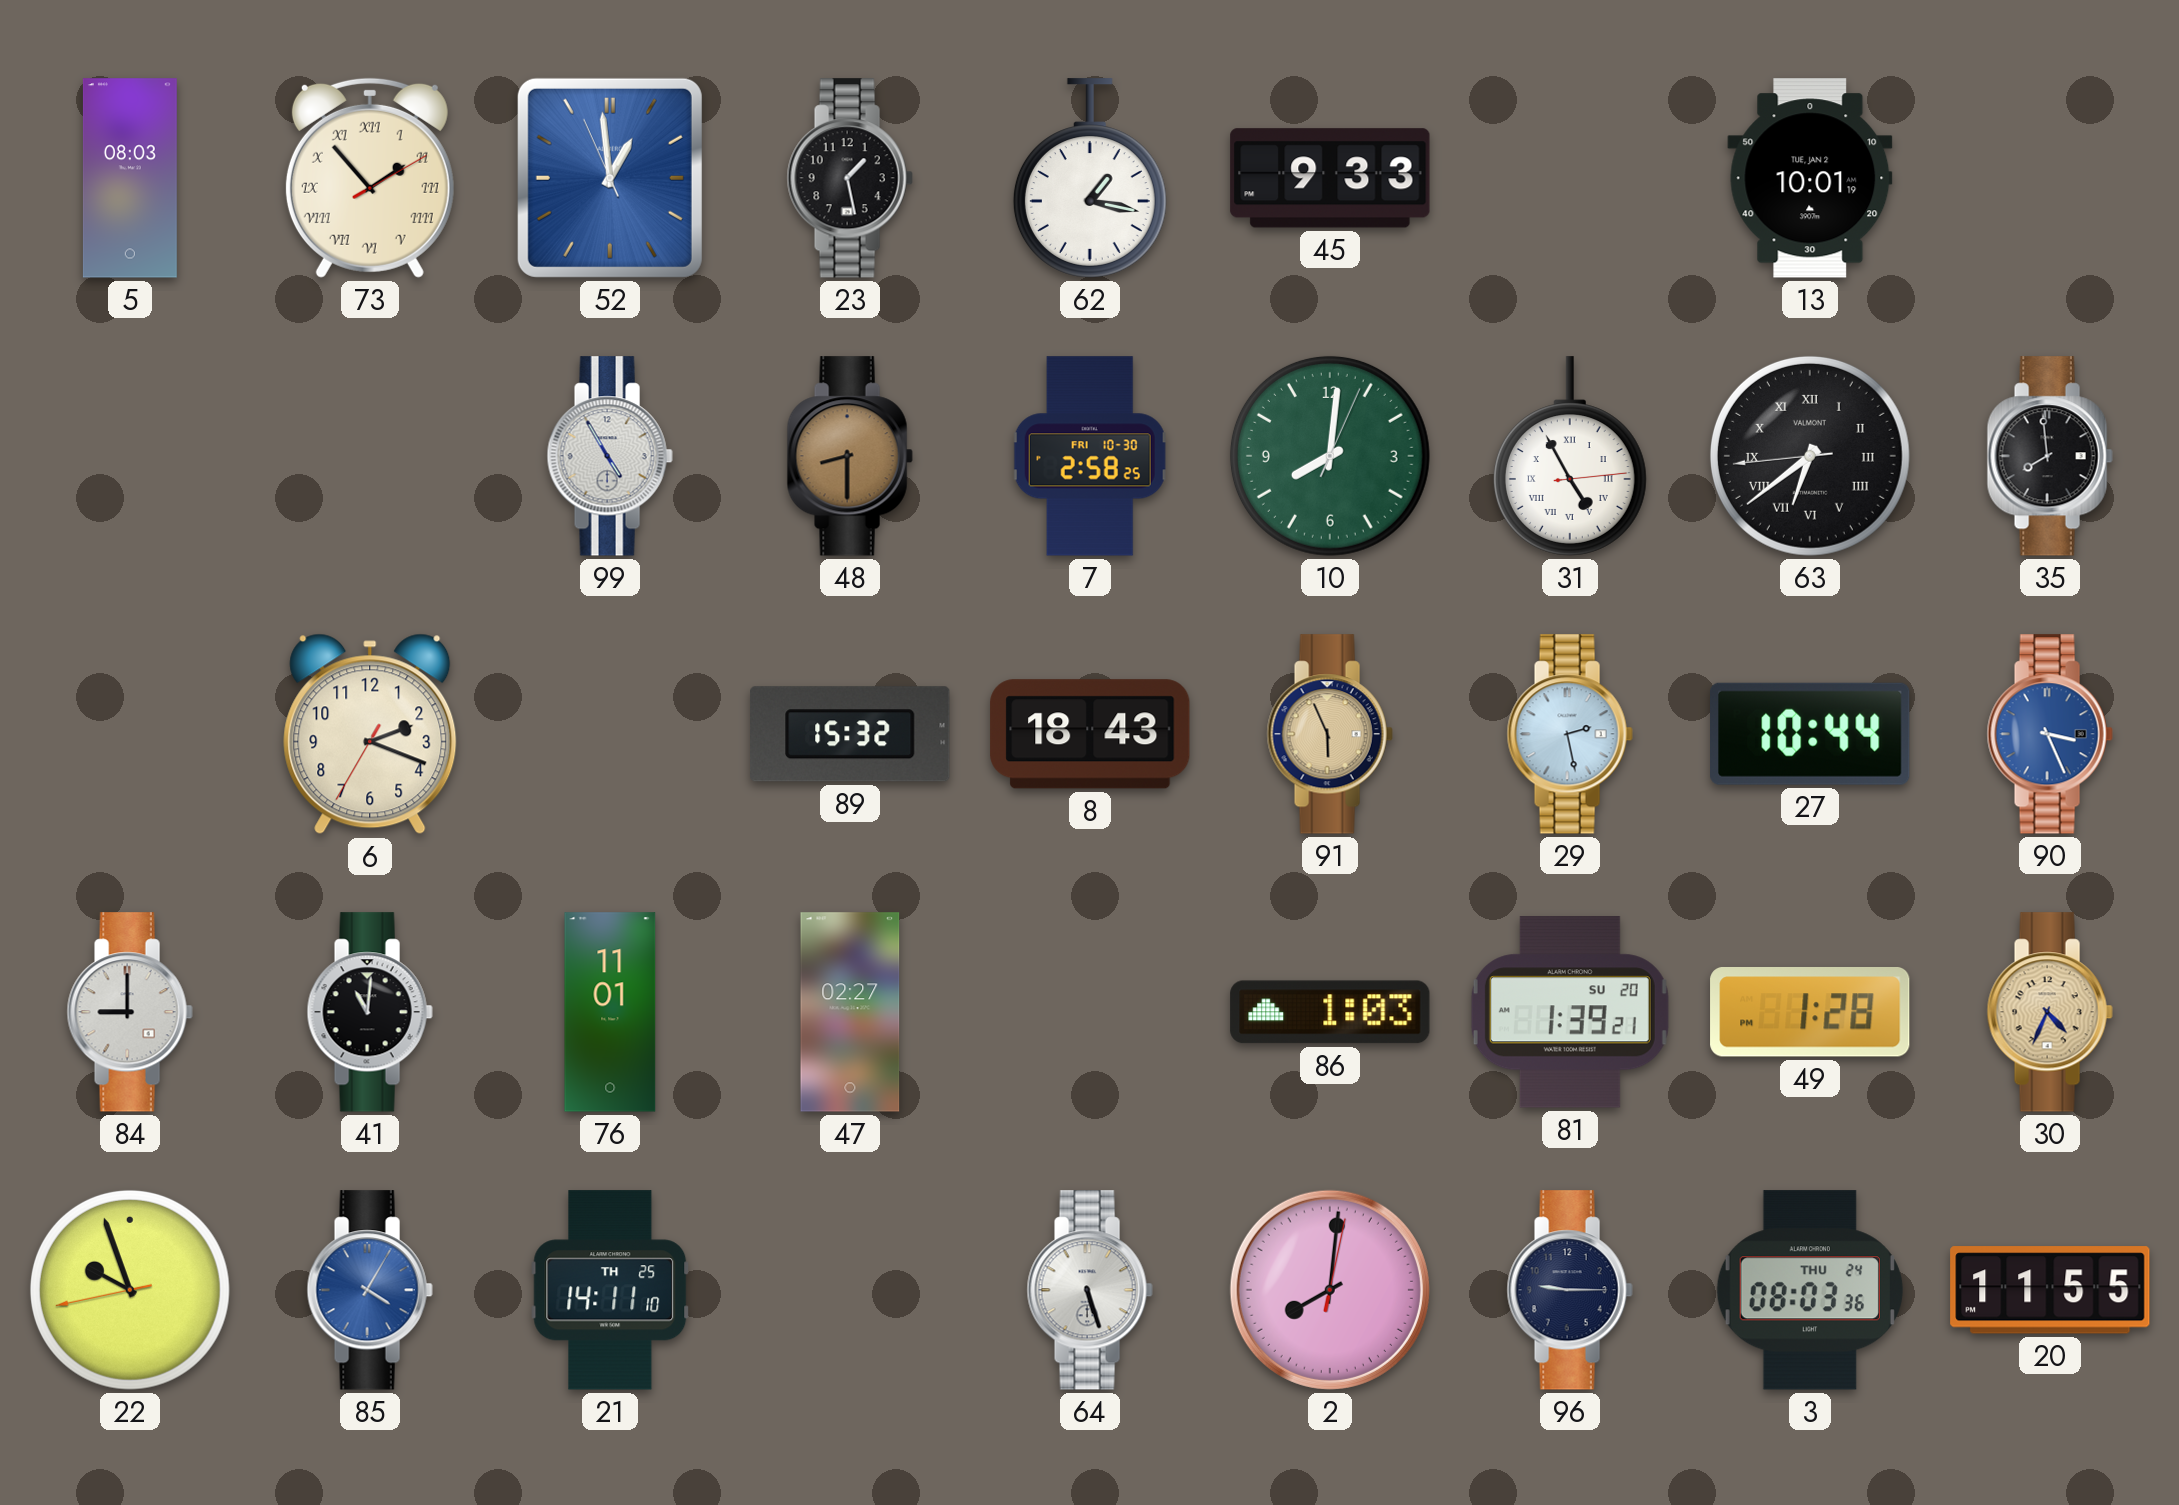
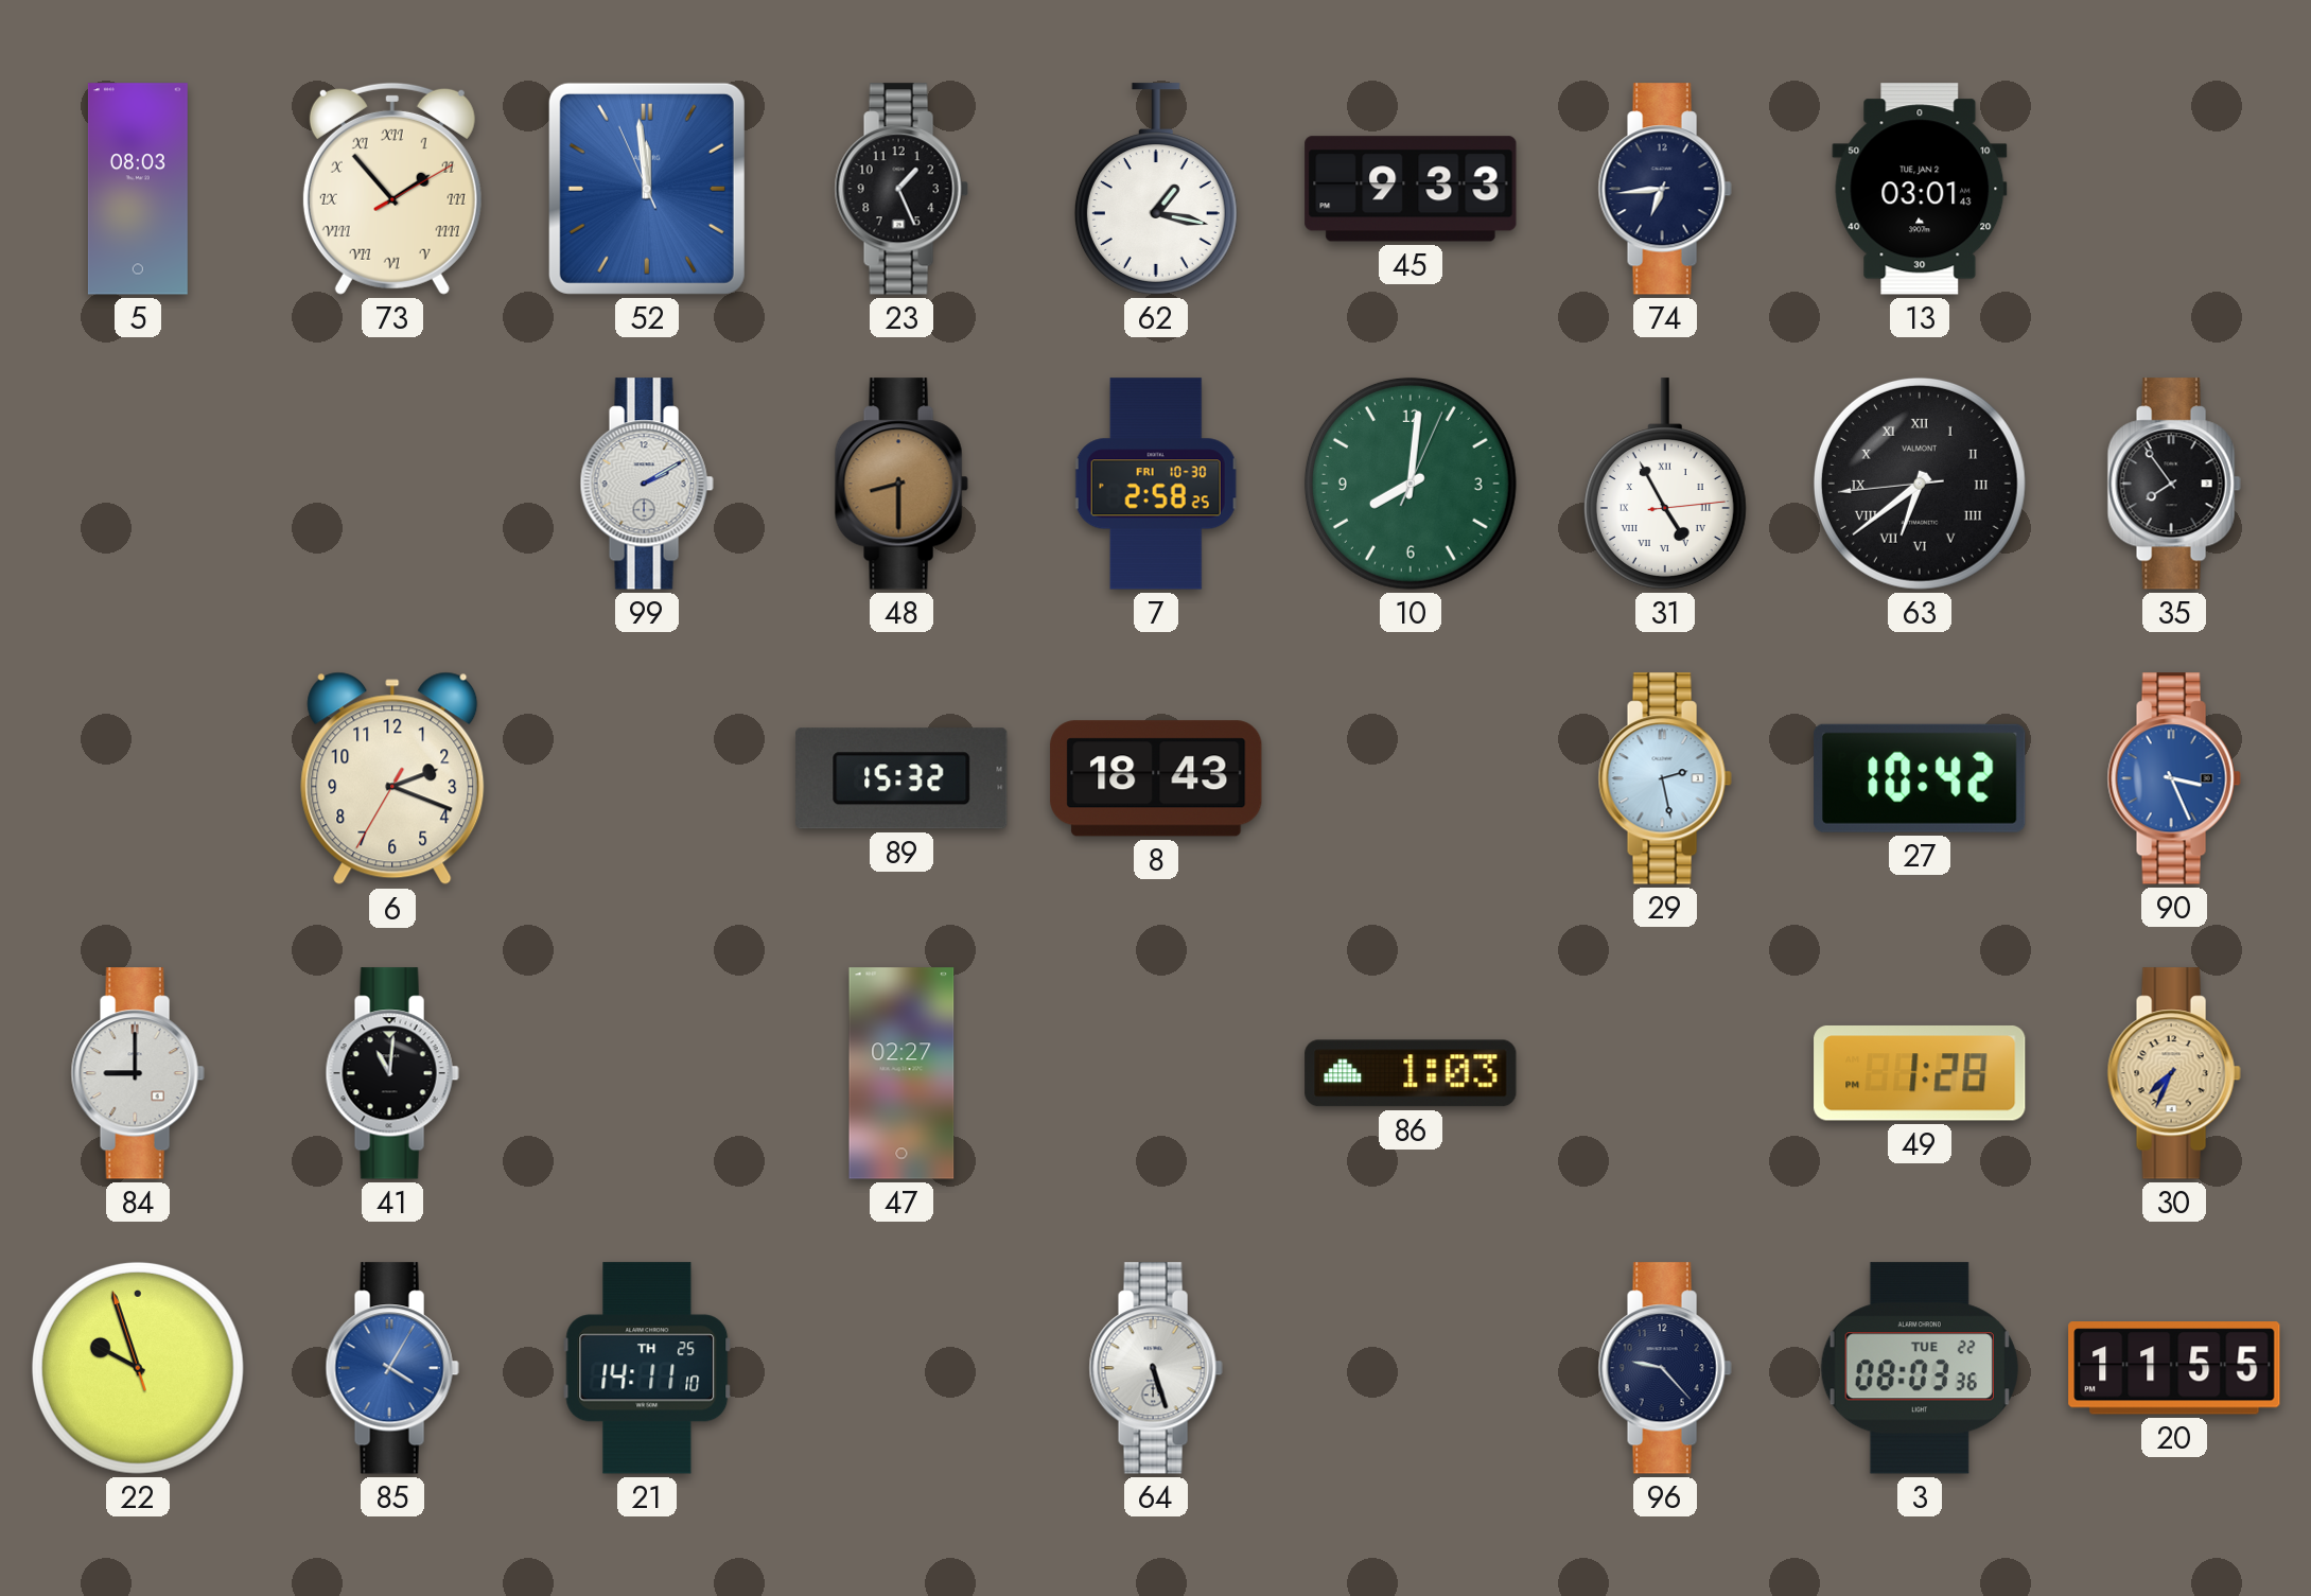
52: 12:58 -> 11:58 (647, 189)
23: 1:28 -> 1:26 (901, 189)
74: none -> 6:44 (1665, 189)
13: 10:01 -> 03:01 (1920, 189)
99: 4:55 -> 2:10 (647, 484)
35: 7:59 -> 7:54 (2174, 484)
91: 5:56 -> none (1330, 734)
27: 10:44 -> 10:42 (1920, 778)
76: 11:01 -> none (610, 1012)
81: 1:39 -> none (1570, 1012)
30: 4:34 -> 7:34 (2174, 1073)
22: 9:56:43 -> 9:56:57 (138, 1368)
2: 8:01 -> none (1330, 1290)
96: 9:15 -> 9:23 (1665, 1368)
3 date: THU 24 -> TUE 22 (1920, 1368)
